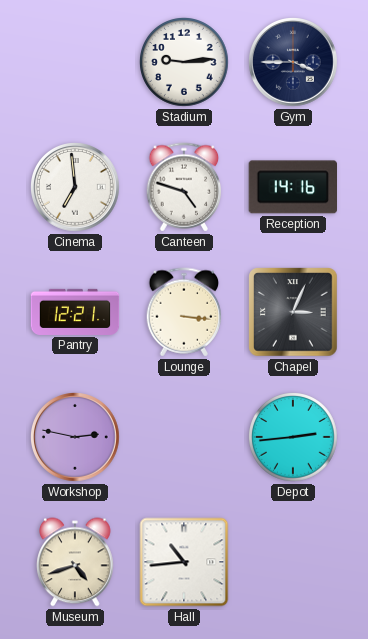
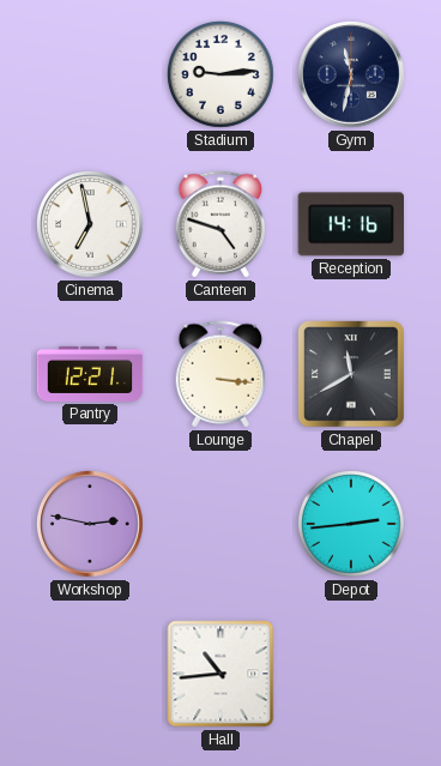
Gym: 3:45 -> 11:32 (352, 76)
Cinema: 6:59 -> 6:58 (91, 225)
Chapel: 3:04 -> 11:40 (351, 374)
Museum: 4:42 -> none (76, 562)
